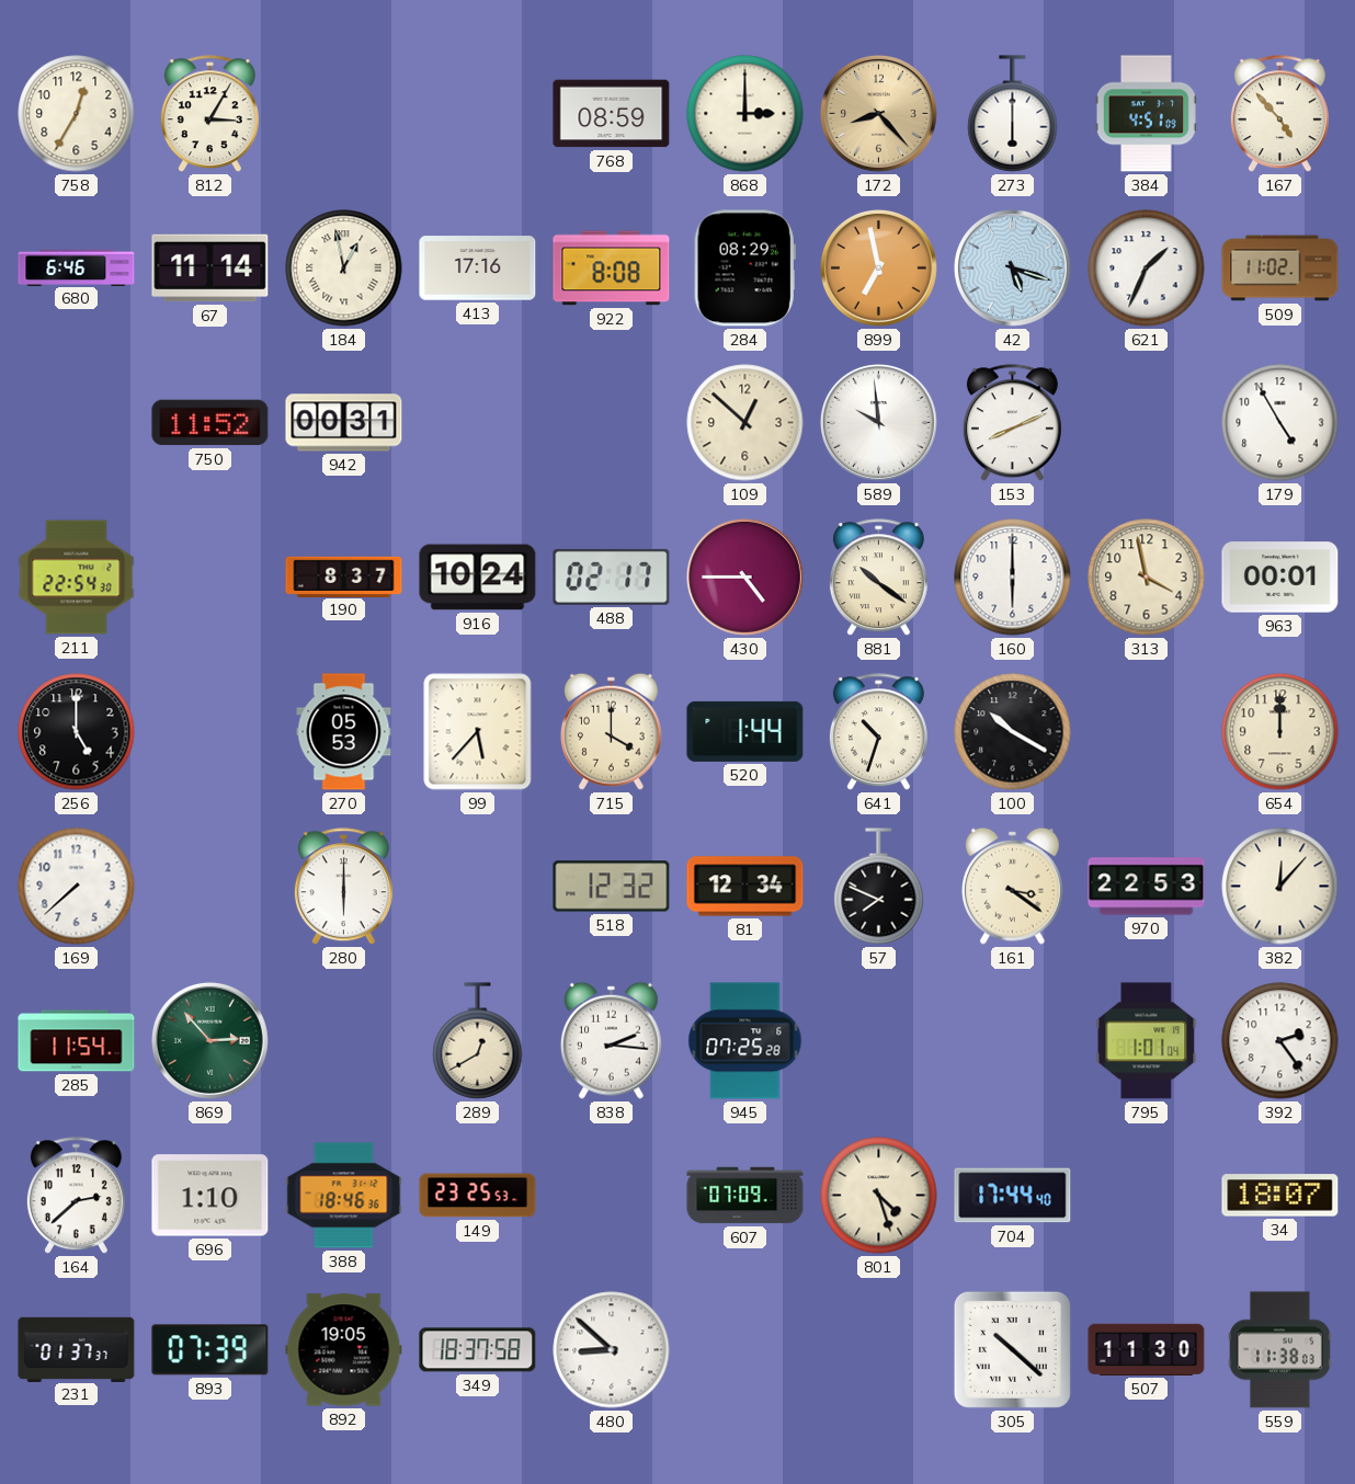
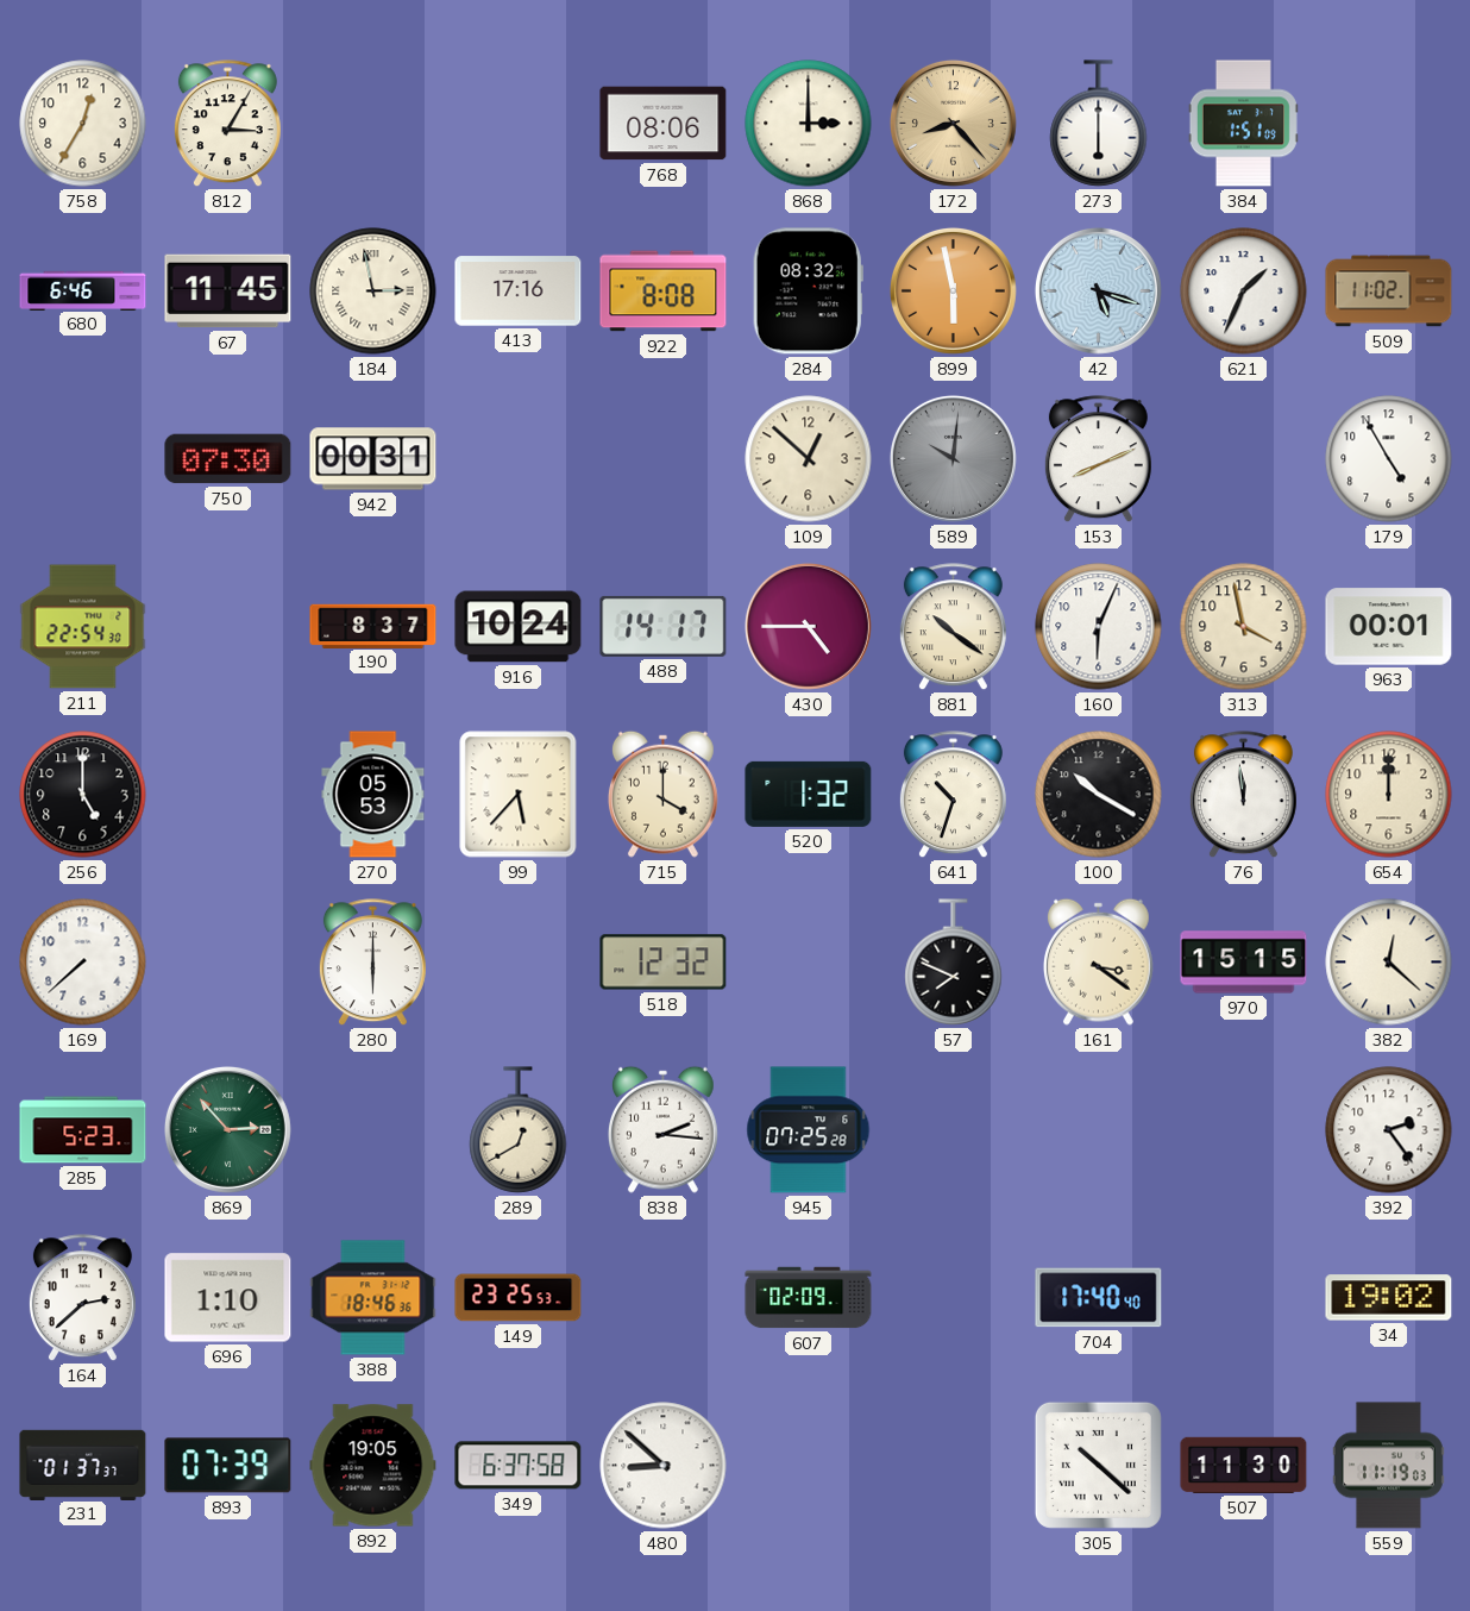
768: 08:59 -> 08:06 (664, 124)
384: 4:51 -> 1:51 (1243, 124)
167: 4:53 -> none (1279, 114)
67: 11:14 -> 11:45 (228, 292)
184: 12:58 -> 2:58 (373, 292)
284: 08:29 -> 08:32 (808, 292)
899: 6:58 -> 5:58 (953, 290)
750: 11:52 -> 07:30 (228, 459)
589: 9:59 -> 10:01 (953, 458)
589 dial: white -> grey (953, 458)
488: 02:17 -> 14:17 (664, 626)
160: 6:00 -> 6:04 (1099, 627)
520: 1:44 -> 1:32 (809, 794)
76: none -> 11:59 (1243, 795)
81: 12:34 -> none (745, 887)
970: 22:53 -> 15:15 (1244, 963)
382: 12:07 -> 12:22 (1389, 963)
285: 11:54 -> 5:23 (83, 1130)
795: 1:01 -> none (1147, 1041)
607: 07:09 -> 02:09 (809, 1298)
801: 4:27 -> none (879, 1196)
704: 17:44 -> 17:40 (1099, 1298)
34: 18:07 -> 19:02 (1389, 1298)
349: 18:37 -> 6:37 (519, 1466)
559: 11:38 -> 11:19 (1388, 1466)
